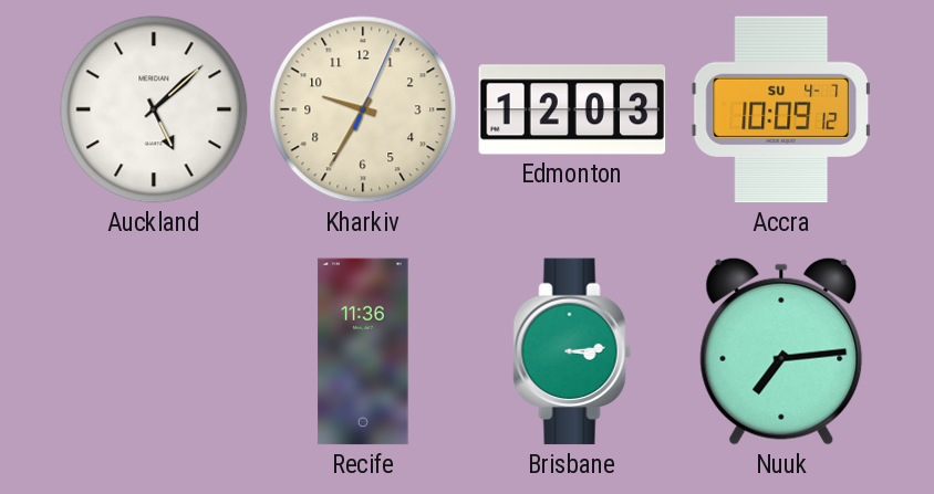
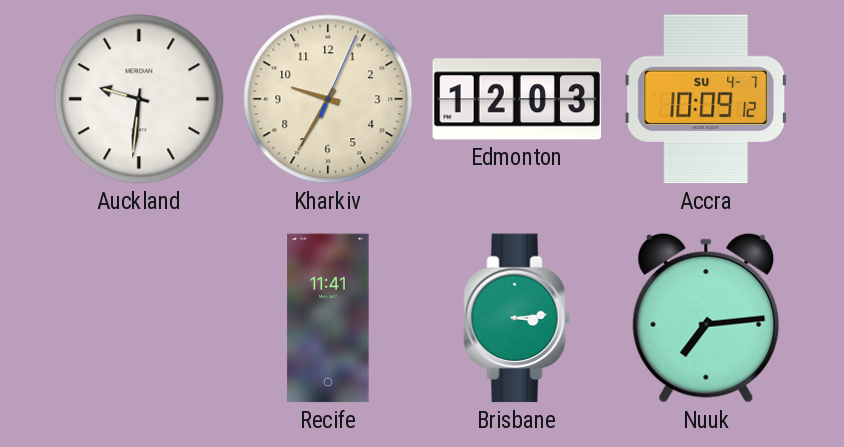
Auckland: 5:08 -> 9:31 (139, 99)
Recife: 11:36 -> 11:41 (328, 318)
